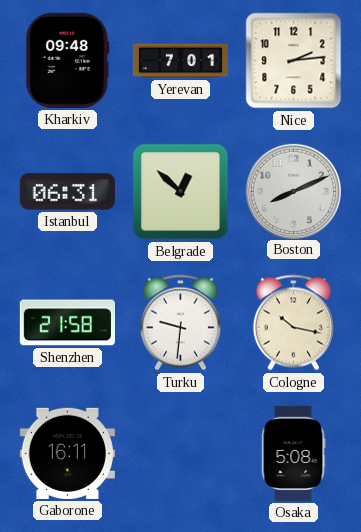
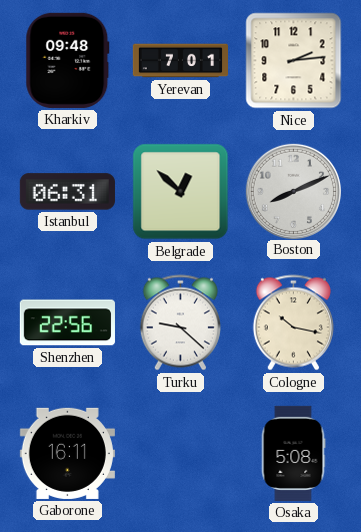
Shenzhen: 21:58 -> 22:56 (67, 323)
Turku: 9:31 -> 9:22 (180, 323)
